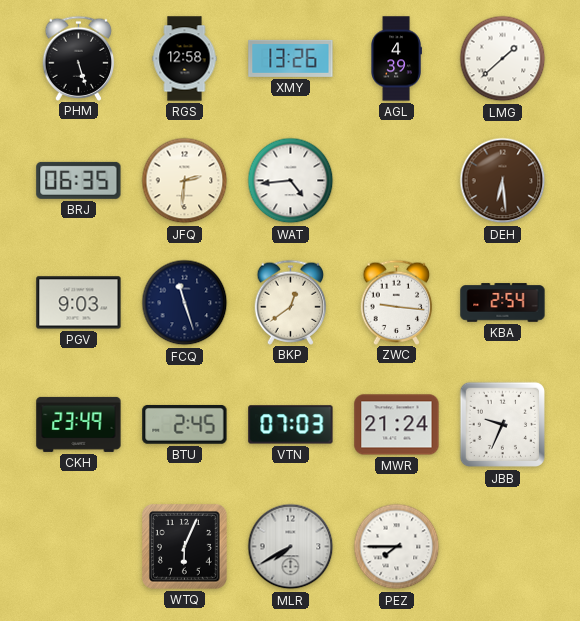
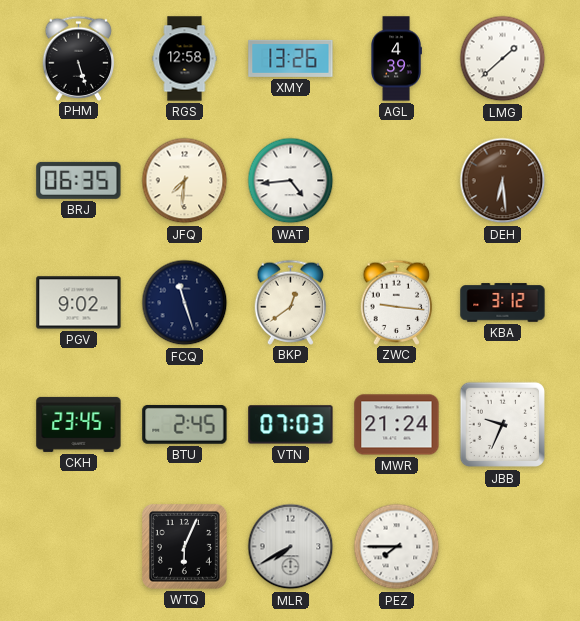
JFQ: 2:31 -> 7:31 (185, 181)
PGV: 9:03 -> 9:02 (79, 303)
KBA: 2:54 -> 3:12 (503, 303)
CKH: 23:49 -> 23:45 (79, 424)
